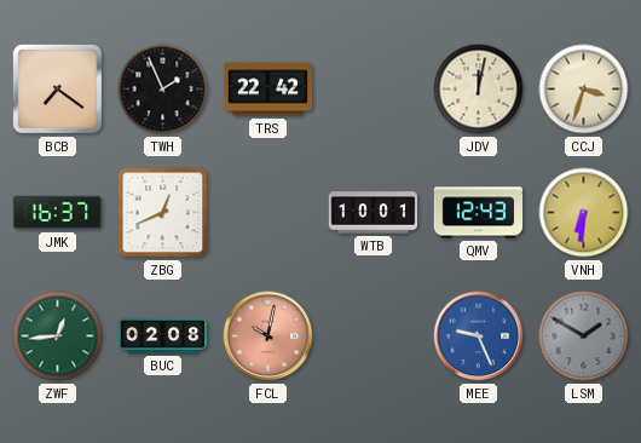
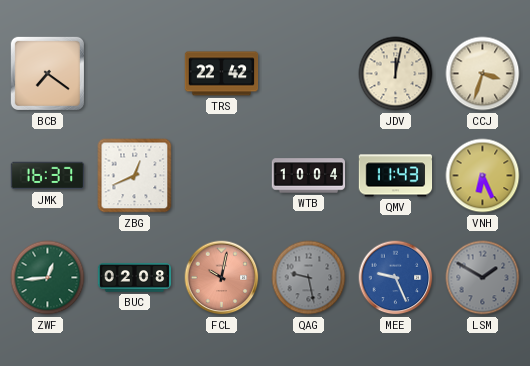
TWH: 1:56 -> none (163, 90)
WTB: 10:01 -> 10:04 (309, 176)
QMV: 12:43 -> 11:43 (396, 176)
VNH: 6:31 -> 6:26 (483, 176)
QAG: none -> 9:28 (309, 278)
